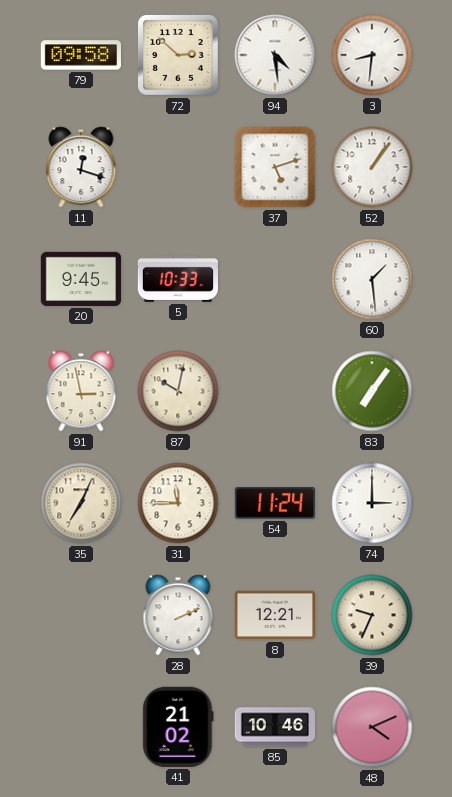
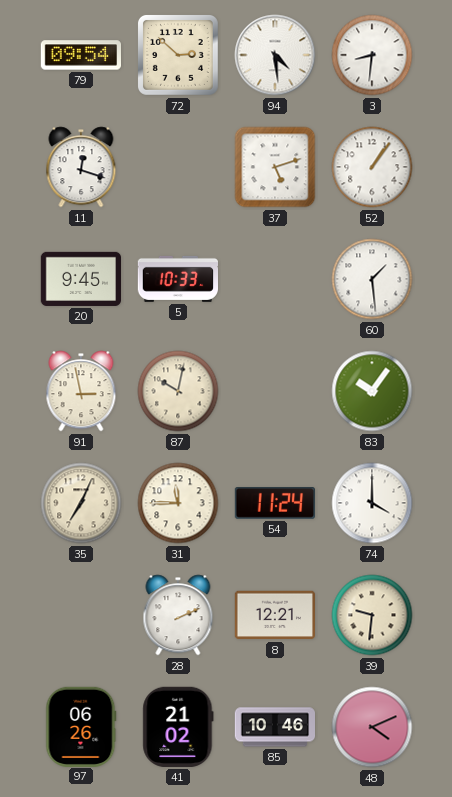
79: 09:58 -> 09:54 (80, 55)
83: 7:06 -> 10:06 (372, 391)
74: 3:00 -> 4:00 (372, 503)
39: 9:34 -> 9:31 (372, 615)
97: none -> 06:26 (81, 726)
